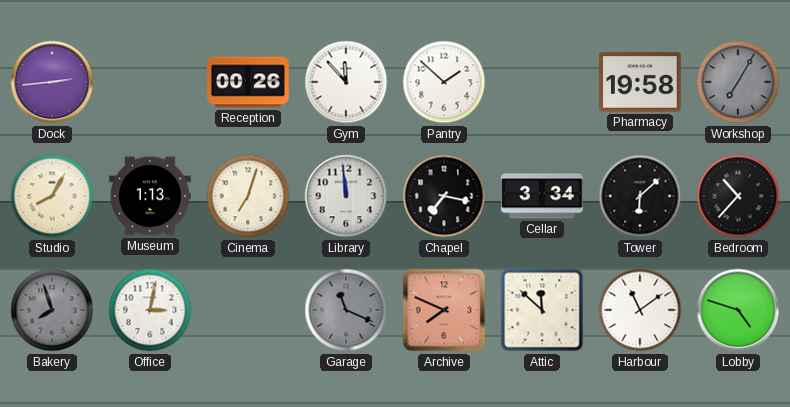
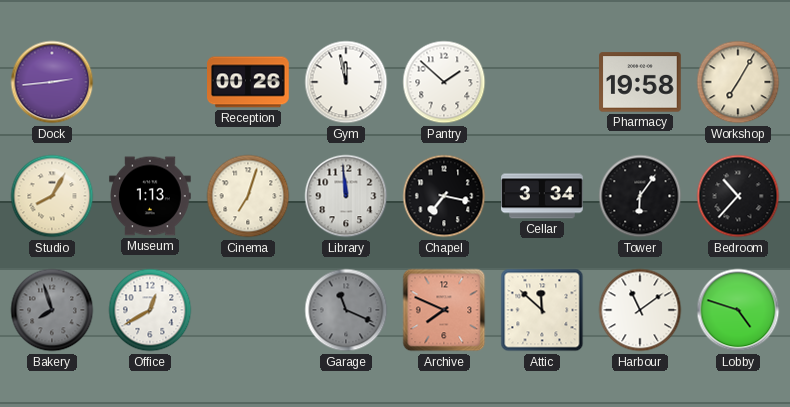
Gym: 11:53 -> 11:58 (346, 82)
Workshop dial: grey -> cream (738, 82)
Tower: 6:08 -> 6:06 (640, 196)
Office: 3:02 -> 12:40 (150, 310)
